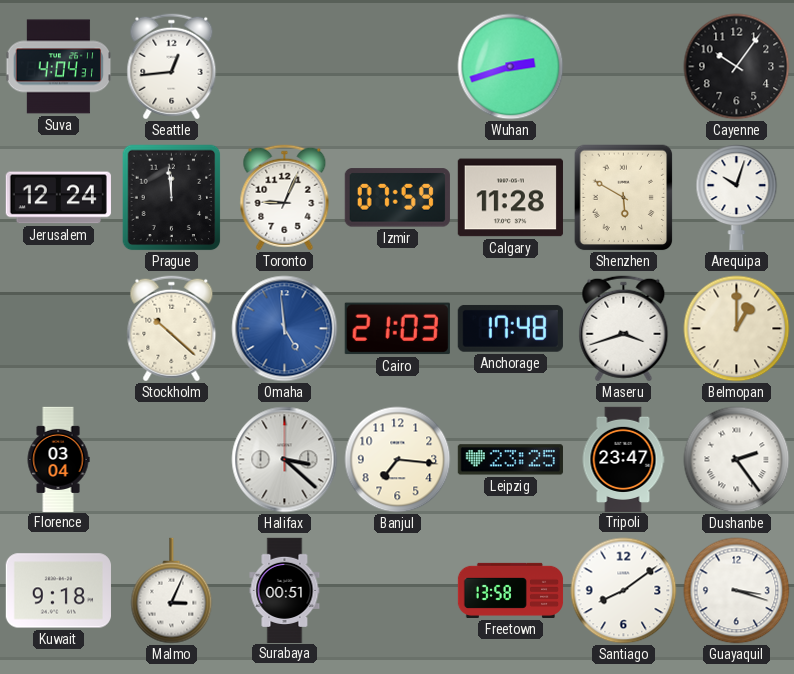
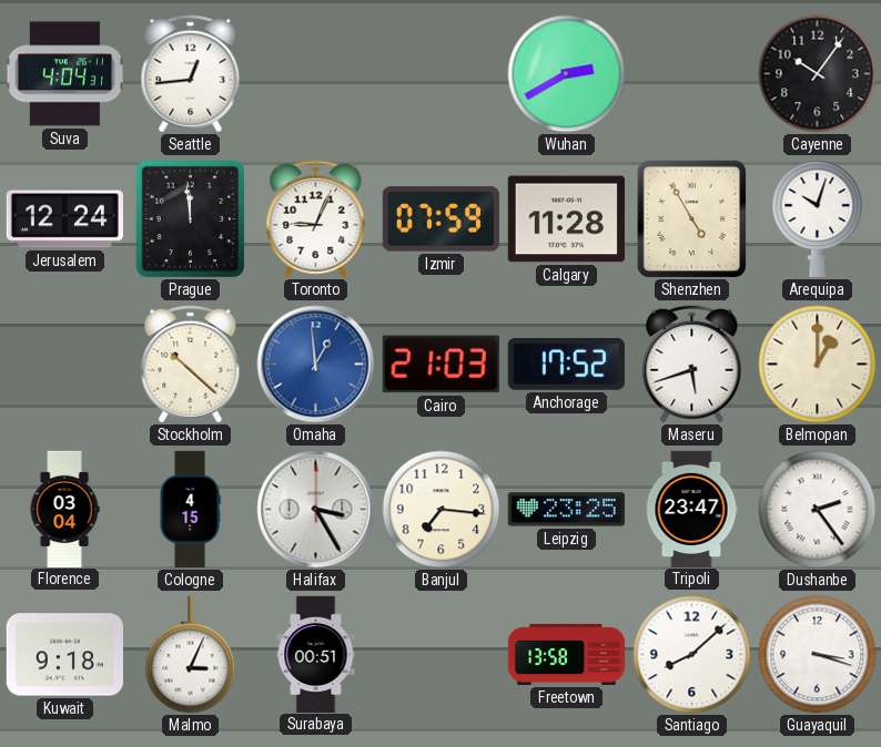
Wuhan: 2:42 -> 2:40 (567, 74)
Shenzhen: 5:50 -> 4:55 (692, 219)
Omaha: 4:59 -> 12:59 (316, 365)
Anchorage: 17:48 -> 17:52 (566, 364)
Maseru: 3:42 -> 5:42 (692, 365)
Cologne: none -> 4:15 (190, 510)
Halifax: 3:22 -> 3:25 (316, 510)
Santiago: 8:09 -> 8:08 (692, 655)
